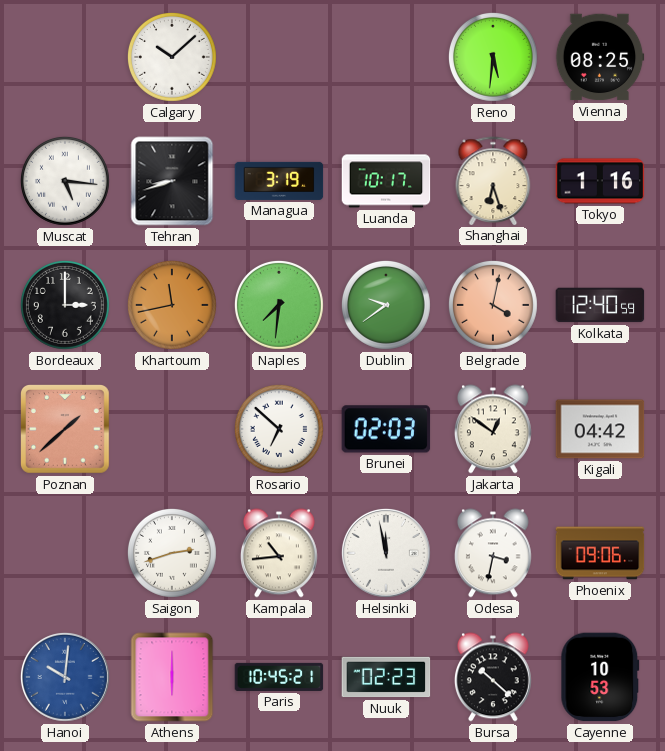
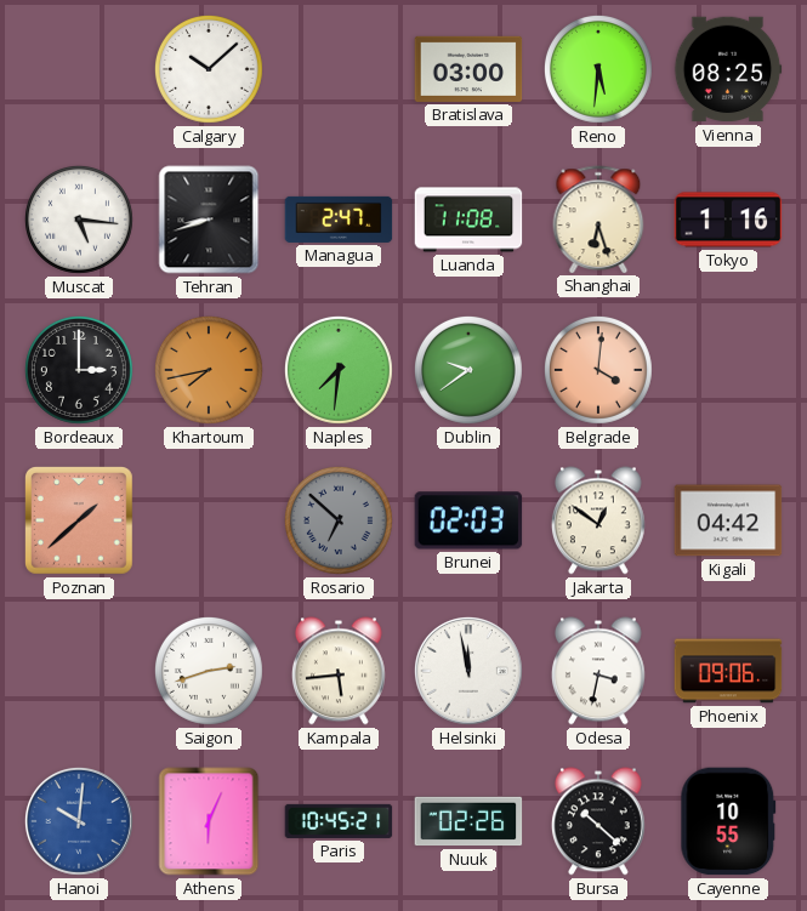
Bratislava: none -> 03:00 (468, 69)
Managua: 3:19 -> 2:47 (339, 220)
Luanda: 10:17 -> 11:08 (468, 220)
Khartoum: 11:43 -> 7:43 (209, 370)
Belgrade: 4:02 -> 4:01 (598, 370)
Kolkata: 12:40 -> none (600, 305)
Rosario dial: white -> grey (339, 520)
Kampala: 10:44 -> 5:44 (339, 671)
Athens: 6:00 -> 6:04 (209, 821)
Nuuk: 02:23 -> 02:26 (468, 821)
Cayenne: 10:53 -> 10:55 (728, 821)
